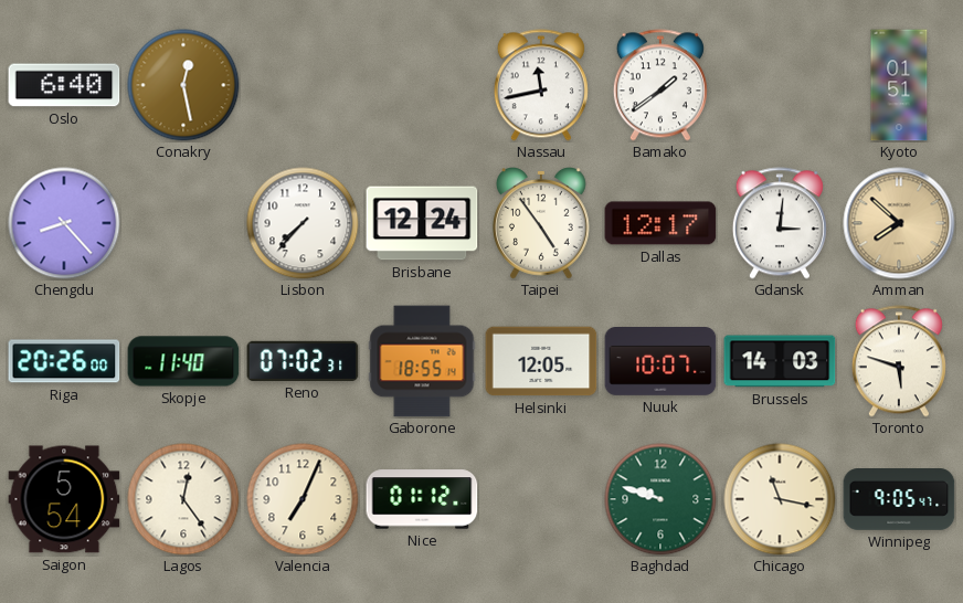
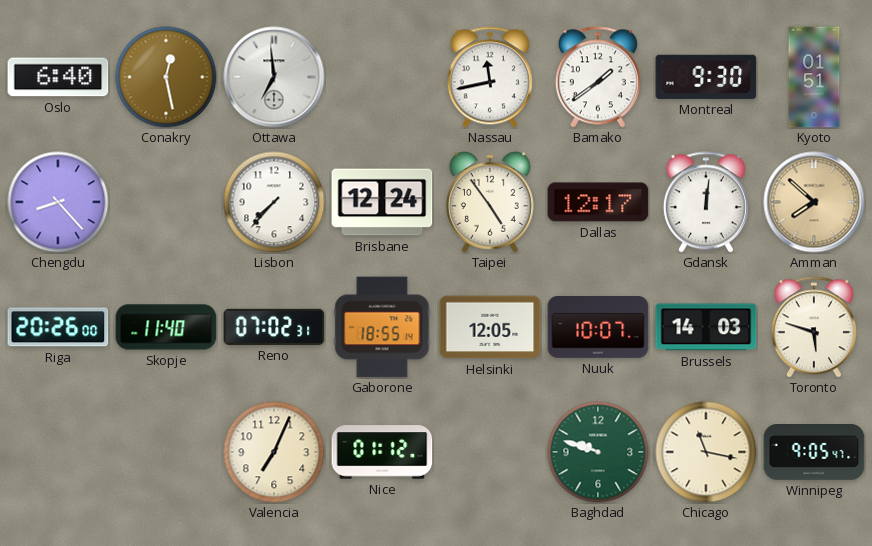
Ottawa: none -> 6:59 (274, 77)
Montreal: none -> 9:30 (706, 77)
Gdansk: 3:01 -> 12:01 (706, 202)
Saigon: 5:54 -> none (64, 499)
Lagos: 12:24 -> none (183, 499)
